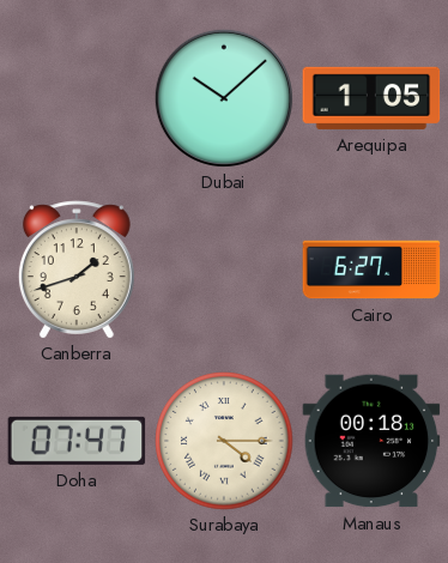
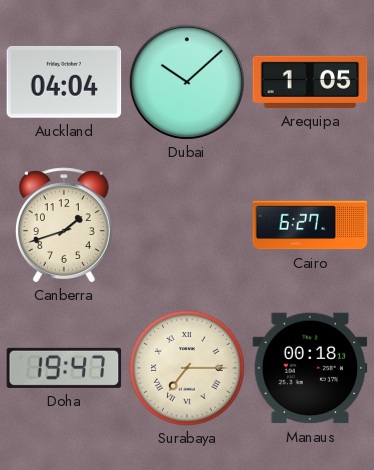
Auckland: none -> 04:04 (64, 82)
Doha: 07:47 -> 19:47 (64, 368)
Surabaya: 4:15 -> 7:15 (187, 368)
